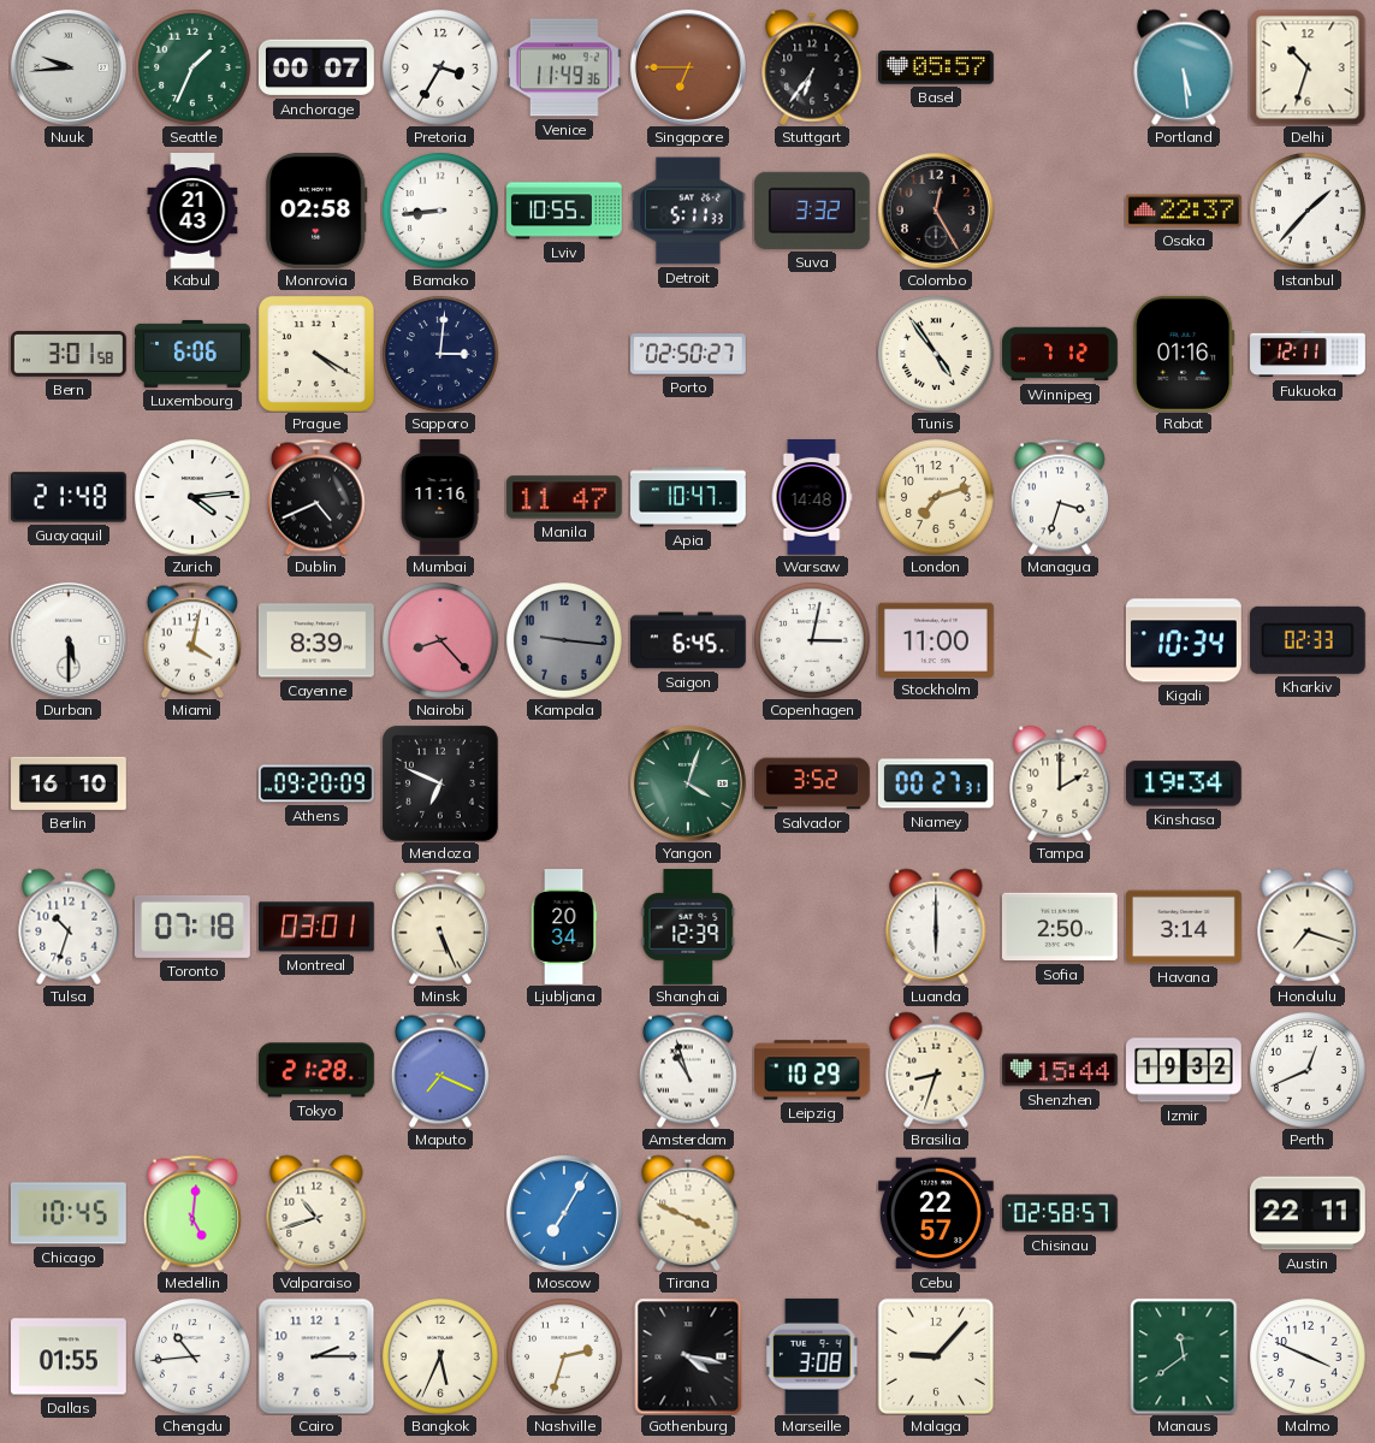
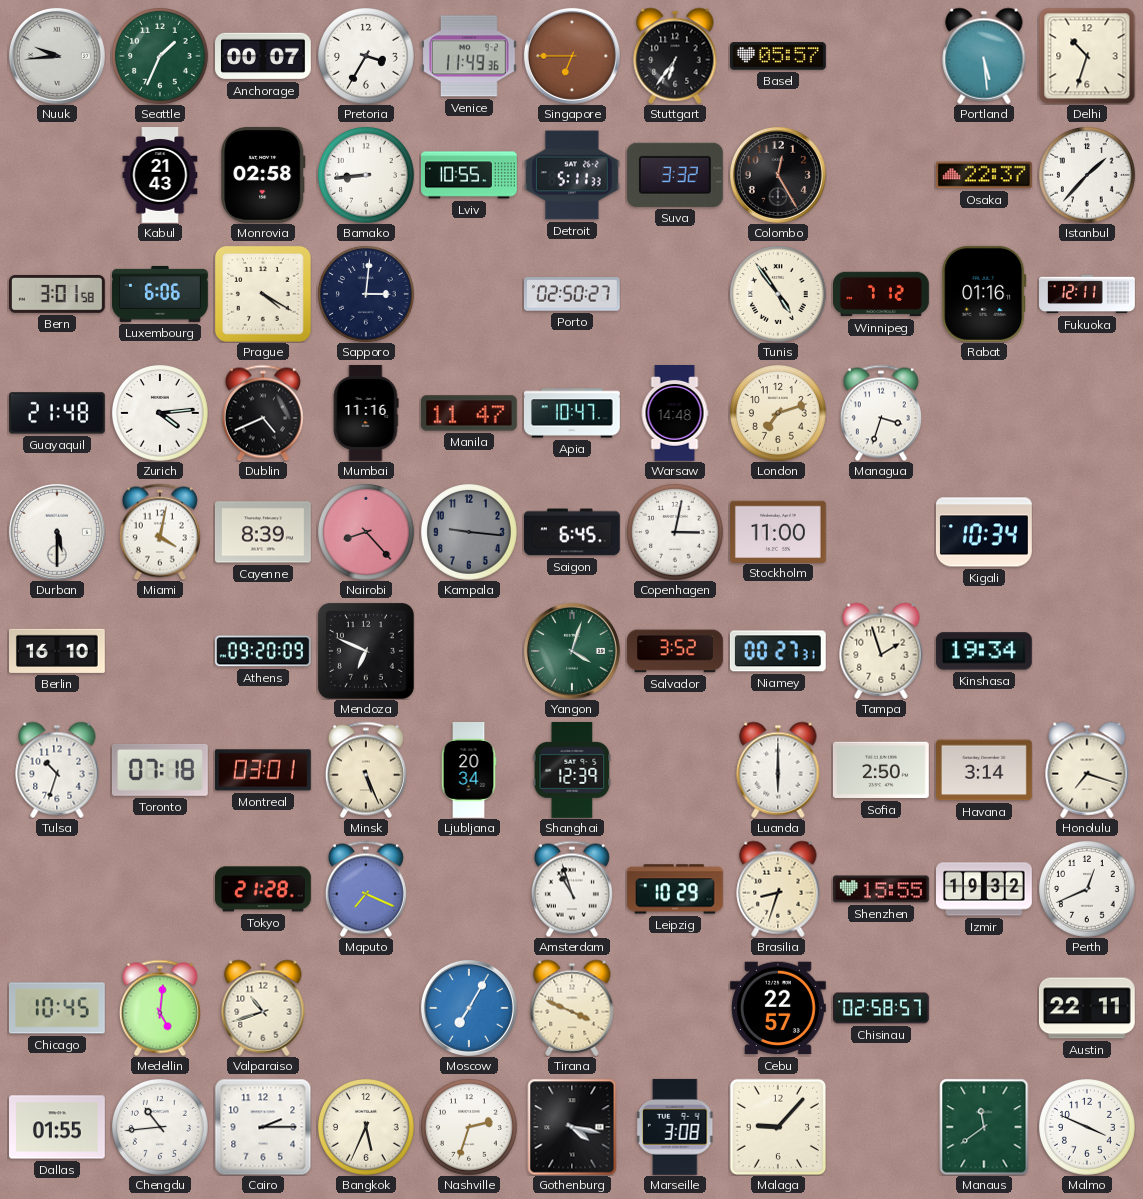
Kharkiv: 02:33 -> none (1308, 640)
Tampa: 2:00 -> 1:57 (881, 651)
Shenzhen: 15:44 -> 15:55 (881, 889)
